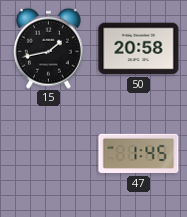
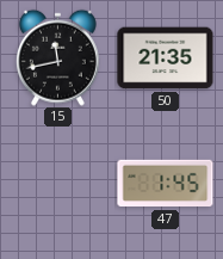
15: 1:43 -> 11:43 (57, 57)
50: 20:58 -> 21:35 (166, 58)
